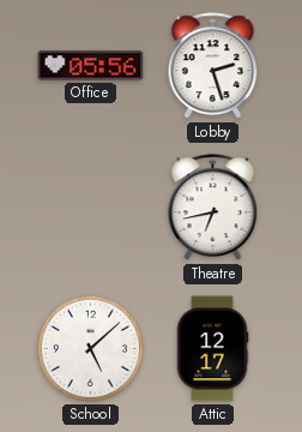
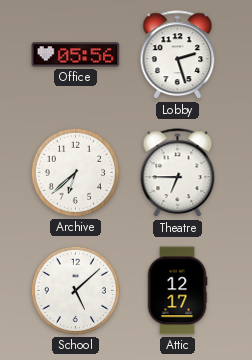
Archive: none -> 6:38 (75, 172)
Theatre: 6:43 -> 6:45 (178, 173)
